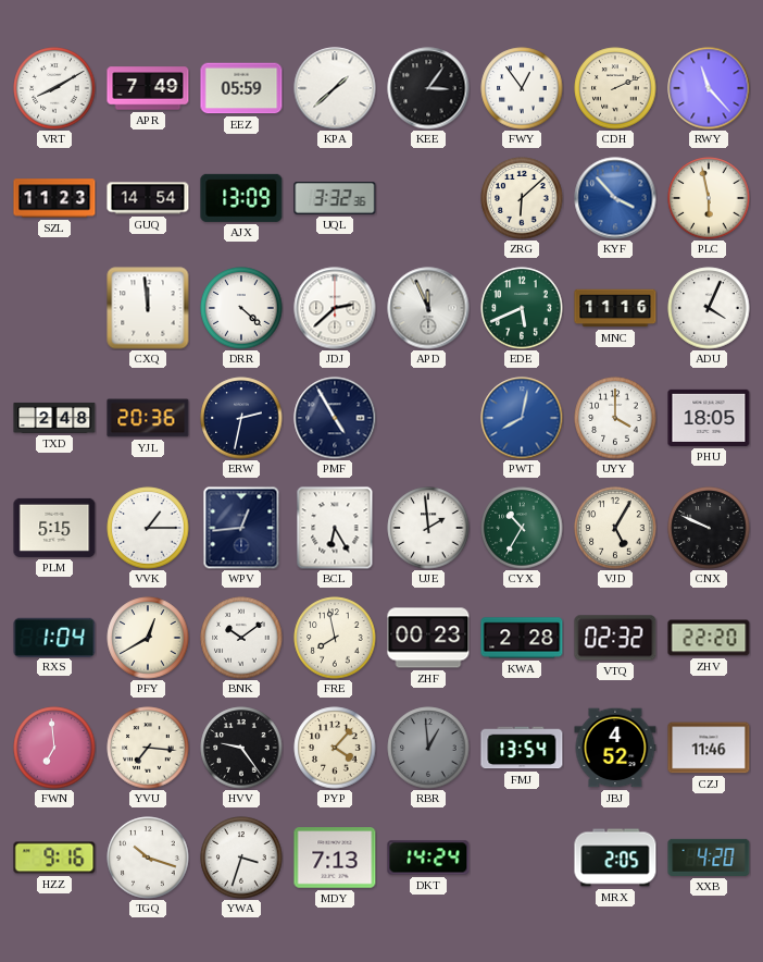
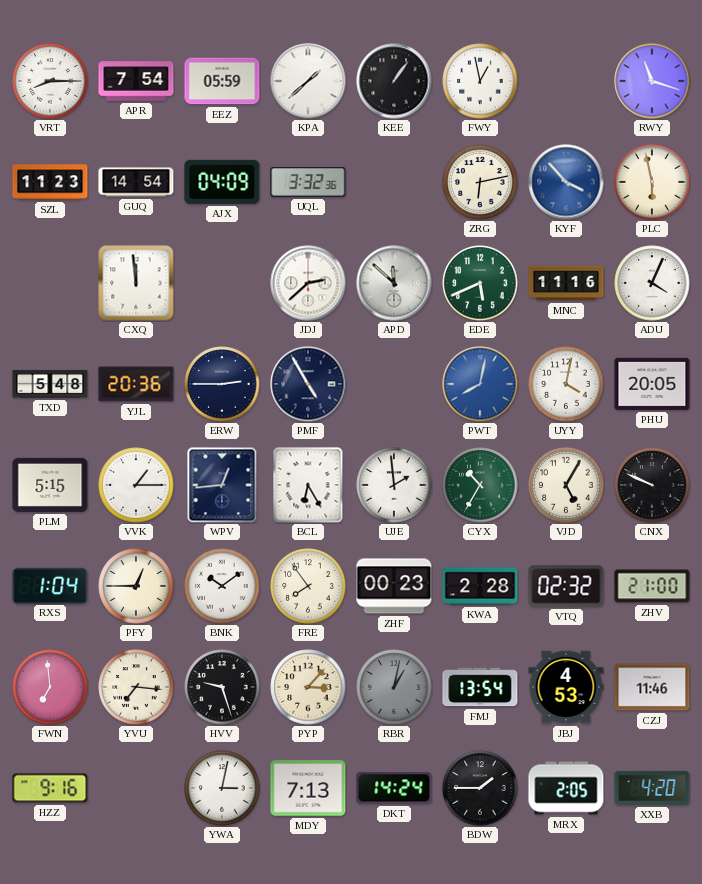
VRT: 8:10 -> 8:15 (50, 81)
APR: 7:49 -> 7:54 (136, 81)
KEE: 3:06 -> 1:06 (394, 81)
FWY: 12:54 -> 12:58 (480, 81)
CDH: 2:11 -> none (615, 88)
RWY: 11:23 -> 11:18 (652, 81)
AJX: 13:09 -> 04:09 (222, 182)
ZRG: 6:08 -> 6:13 (480, 182)
DRR: 4:22 -> none (241, 308)
APD: 11:56 -> 11:52 (394, 283)
TXD: 2:48 -> 5:48 (50, 384)
ERW: 2:32 -> 2:45 (222, 384)
UYY: 4:00 -> 4:02 (566, 384)
PHU: 18:05 -> 20:05 (652, 384)
PFY: 12:40 -> 12:45 (136, 586)
FRE: 7:58 -> 7:54 (308, 586)
ZHV: 22:20 -> 21:00 (652, 586)
HVV: 9:24 -> 9:27 (222, 687)
PYP: 4:07 -> 3:07 (308, 687)
RBR: 12:59 -> 1:02 (394, 687)
JBJ: 4:52 -> 4:53 (566, 687)
TGQ: 10:18 -> none (148, 858)
YWA: 3:33 -> 3:02 (222, 788)
BDW: none -> 1:45 (480, 788)
